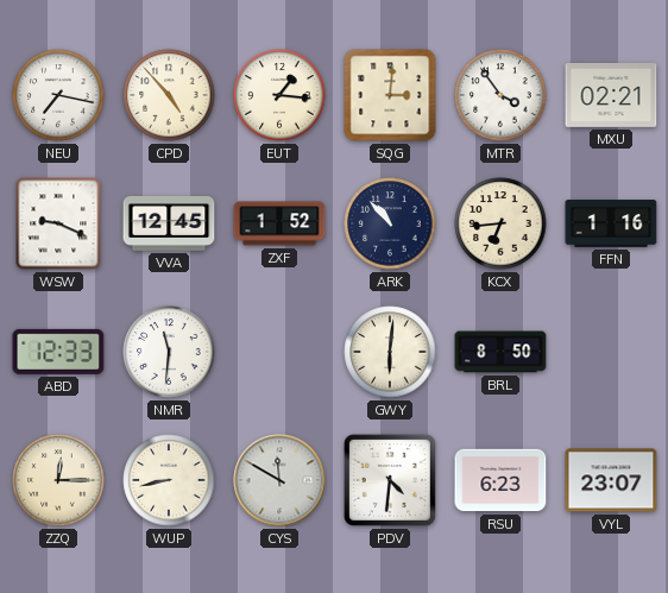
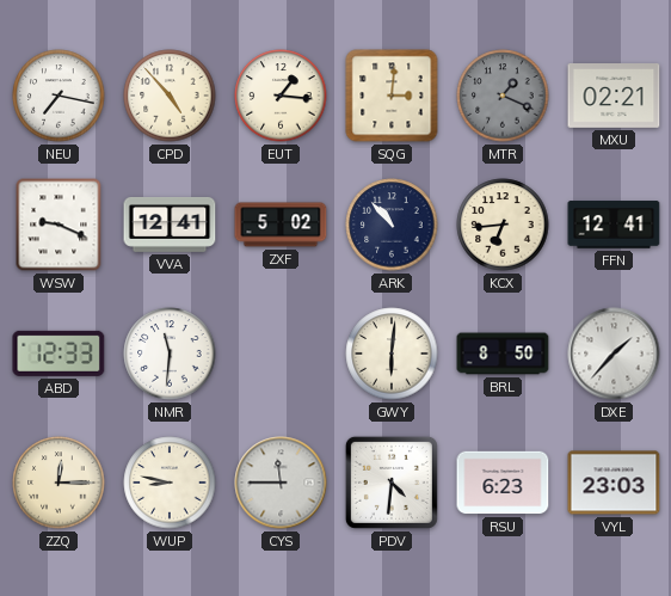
MTR: 3:54 -> 1:19 (503, 96)
MTR dial: white -> grey (503, 96)
VVA: 12:45 -> 12:41 (170, 225)
ZXF: 1:52 -> 5:02 (281, 225)
FFN: 1:16 -> 12:41 (614, 225)
DXE: none -> 1:37 (614, 354)
WUP: 8:43 -> 8:47 (170, 483)
CYS: 11:50 -> 11:45 (281, 483)
VYL: 23:07 -> 23:03 (614, 483)
